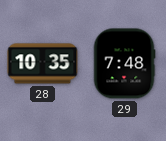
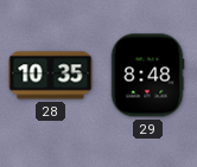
29: 7:48 -> 8:48 (147, 76)
